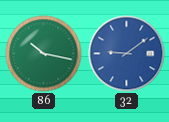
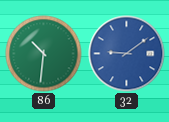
86: 10:17 -> 10:31 (44, 54)
